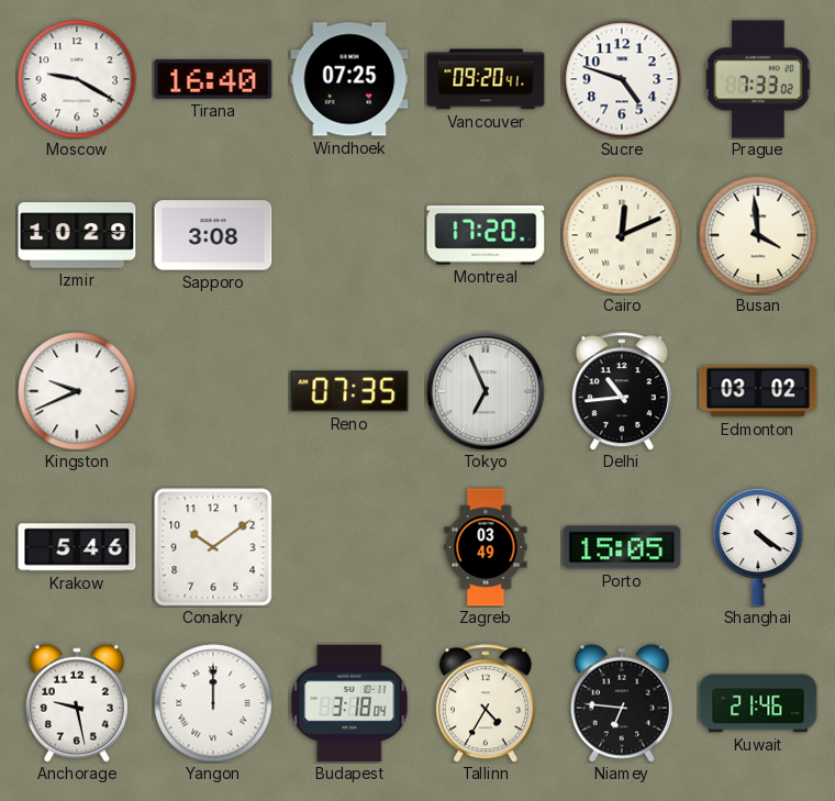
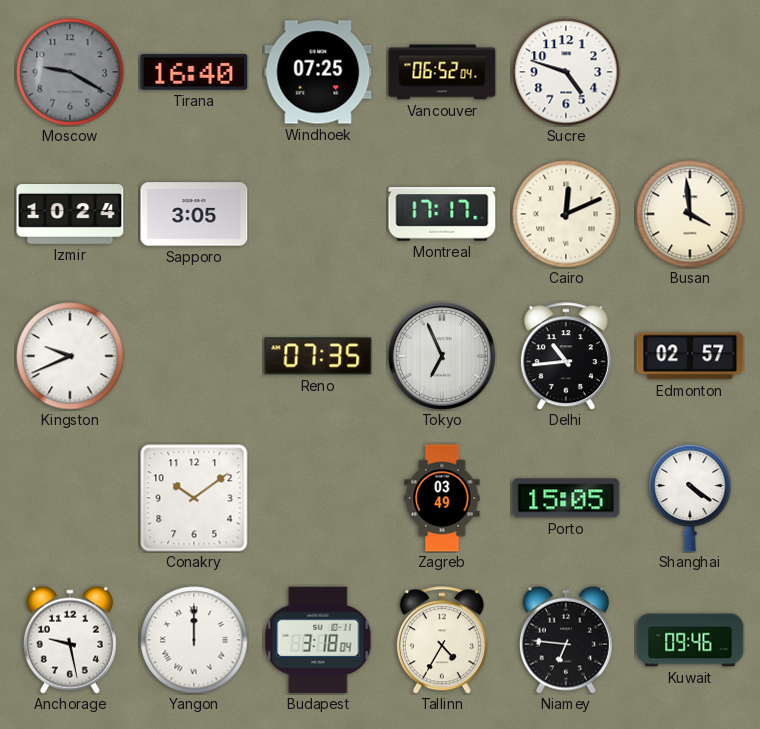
Moscow dial: white -> grey (70, 72)
Vancouver: 09:20 -> 06:52 (442, 72)
Prague: 7:33 -> none (758, 79)
Izmir: 10:29 -> 10:24 (70, 214)
Sapporo: 3:08 -> 3:05 (194, 214)
Montreal: 17:20 -> 17:17 (442, 214)
Edmonton: 03:02 -> 02:57 (690, 356)
Krakow: 5:46 -> none (77, 547)
Kuwait: 21:46 -> 09:46 (690, 640)
